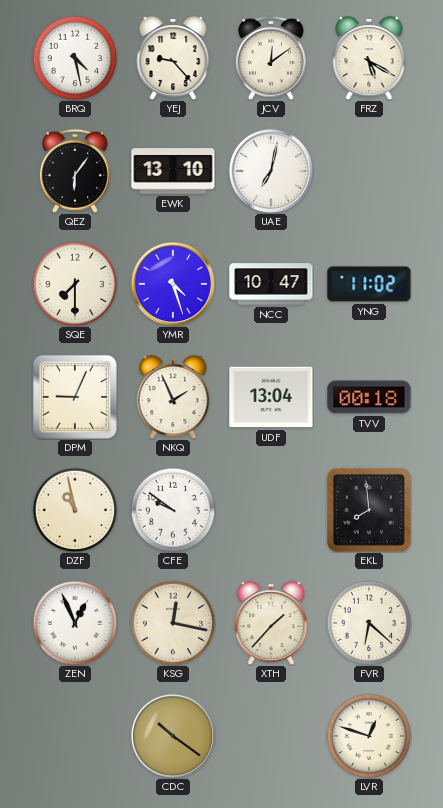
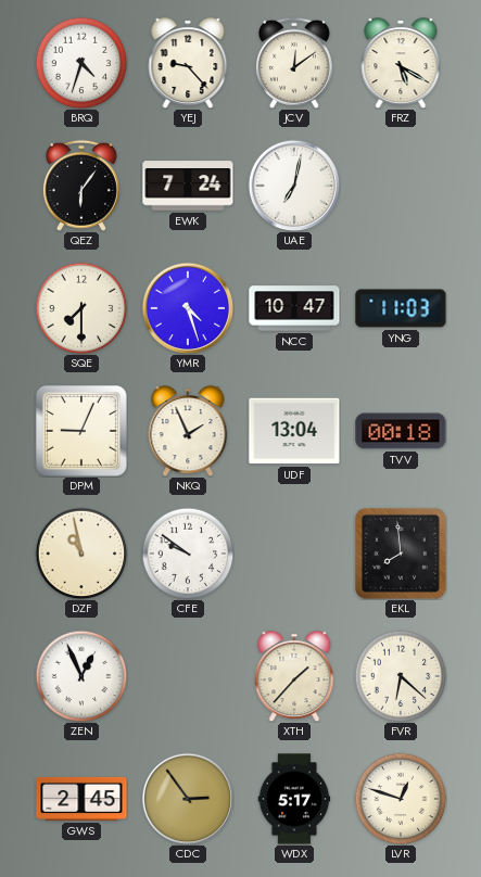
BRQ: 4:28 -> 4:33 (81, 63)
EWK: 13:10 -> 7:24 (188, 186)
YNG: 11:02 -> 11:03 (401, 308)
KSG: 12:17 -> none (173, 623)
GWS: none -> 2:45 (81, 799)
CDC: 10:21 -> 2:54 (188, 799)
WDX: none -> 5:17 (294, 799)
